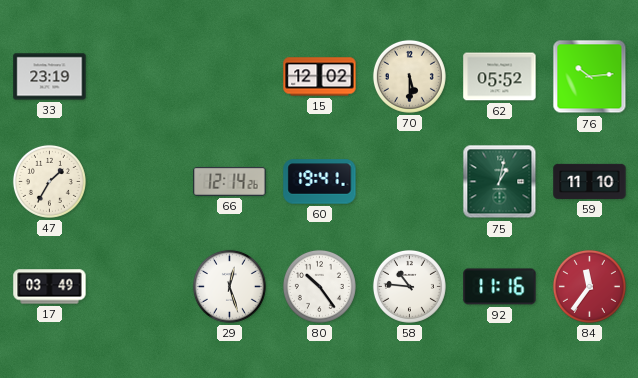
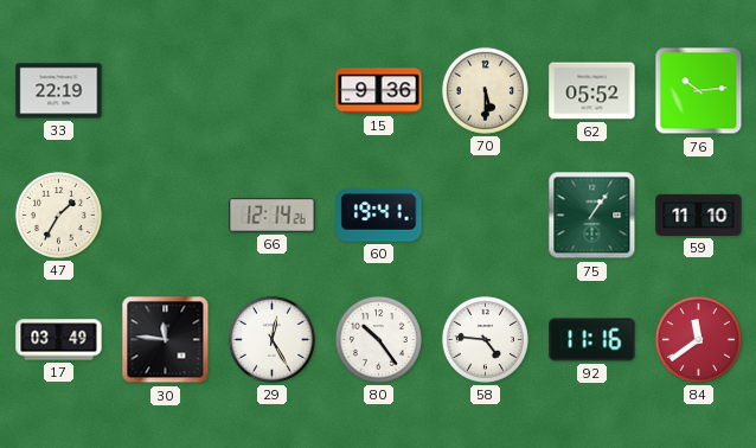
33: 23:19 -> 22:19 (59, 91)
15: 12:02 -> 9:36 (379, 91)
75: 1:02 -> 1:06 (592, 216)
30: none -> 11:46 (166, 340)
29: 12:27 -> 12:25 (271, 339)
58: 10:46 -> 4:46 (485, 339)
84: 11:36 -> 11:39 (698, 339)
